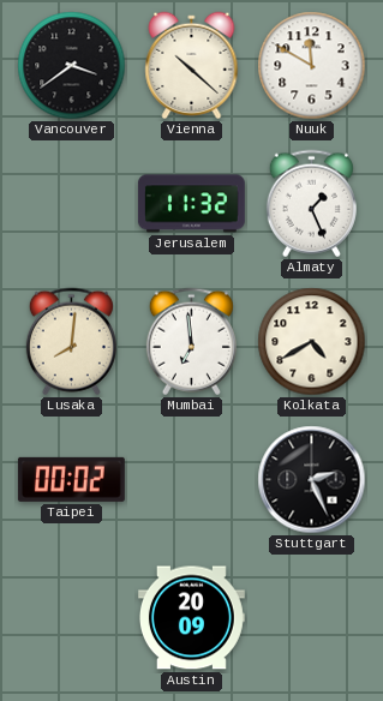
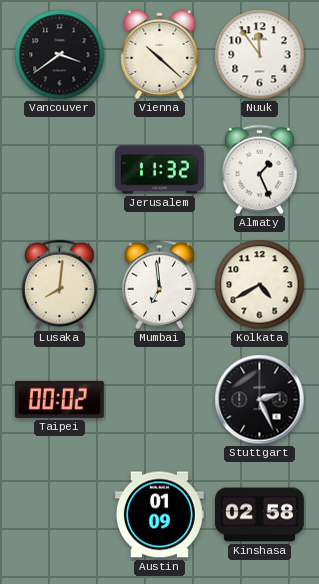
Nuuk: 11:50 -> 11:54 (260, 55)
Austin: 20:09 -> 01:09 (159, 515)
Kinshasa: none -> 02:58 (259, 515)
